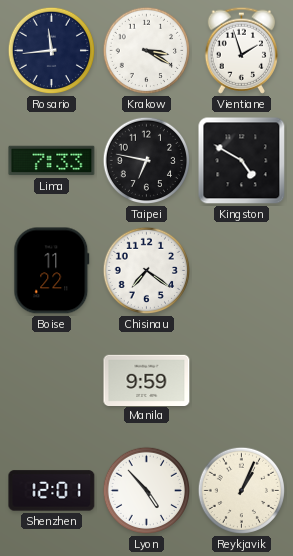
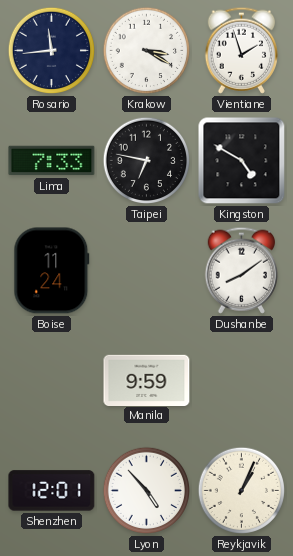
Boise: 11:22 -> 11:24 (52, 271)
Chisinau: 7:21 -> none (147, 271)
Dushanbe: none -> 8:09 (242, 270)
